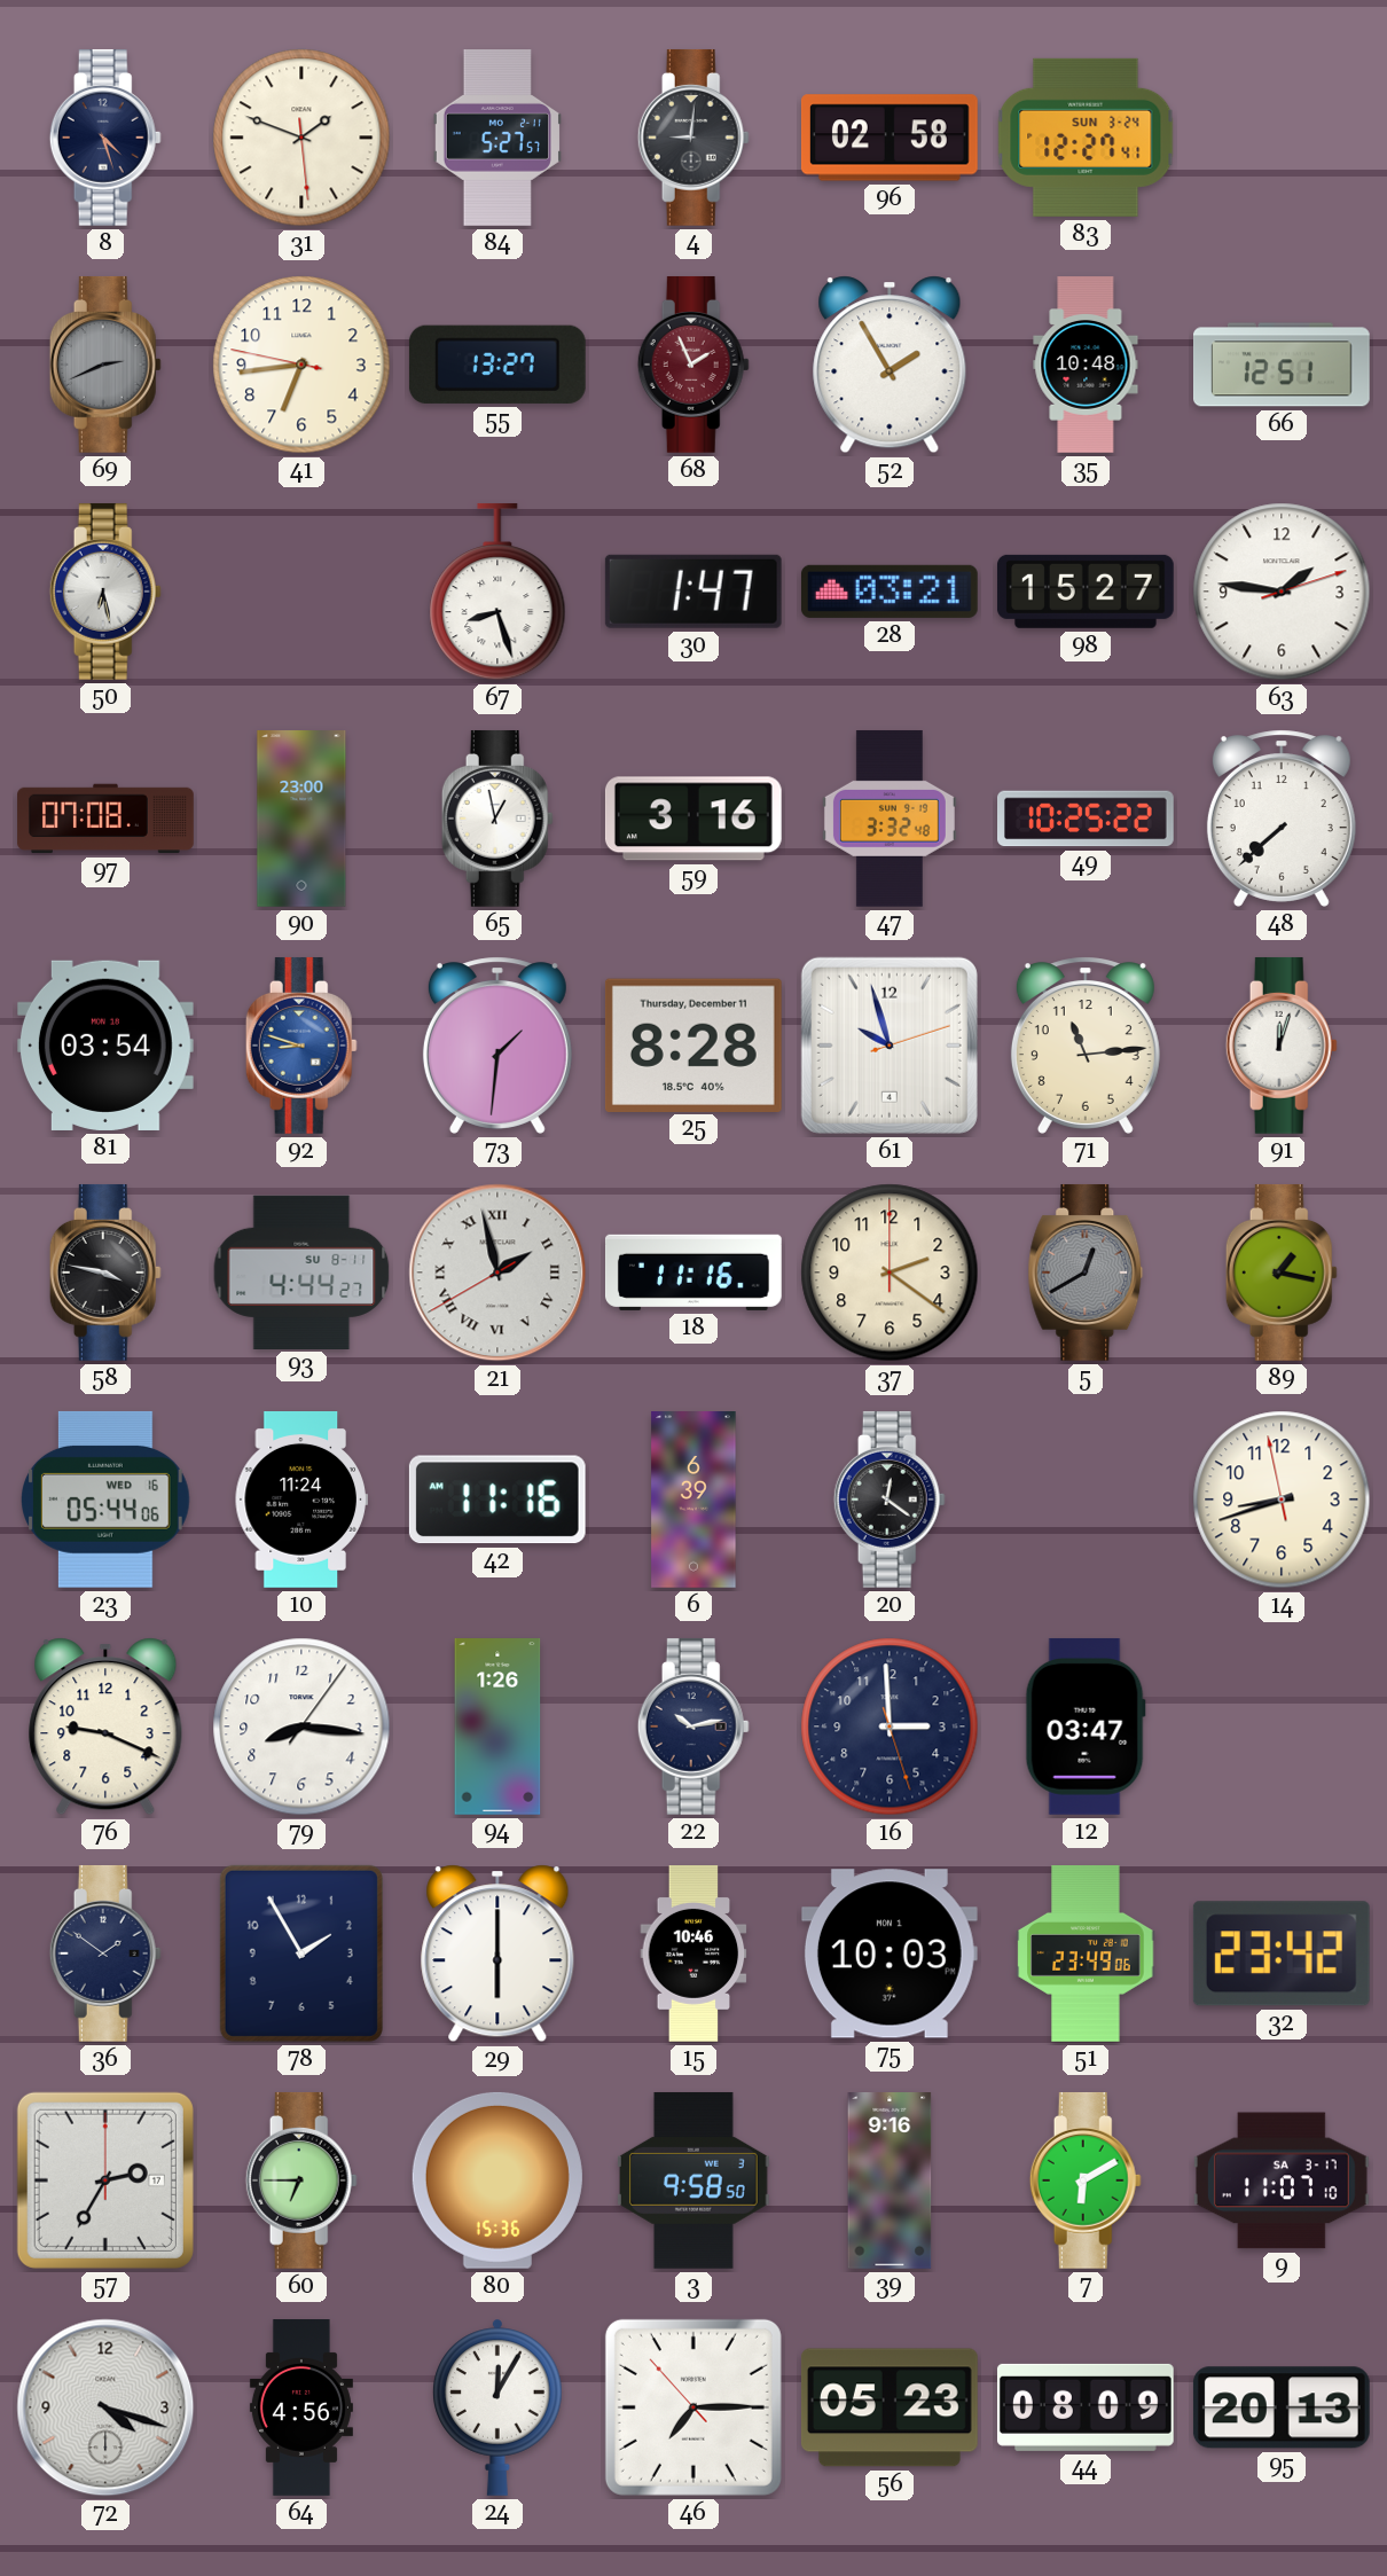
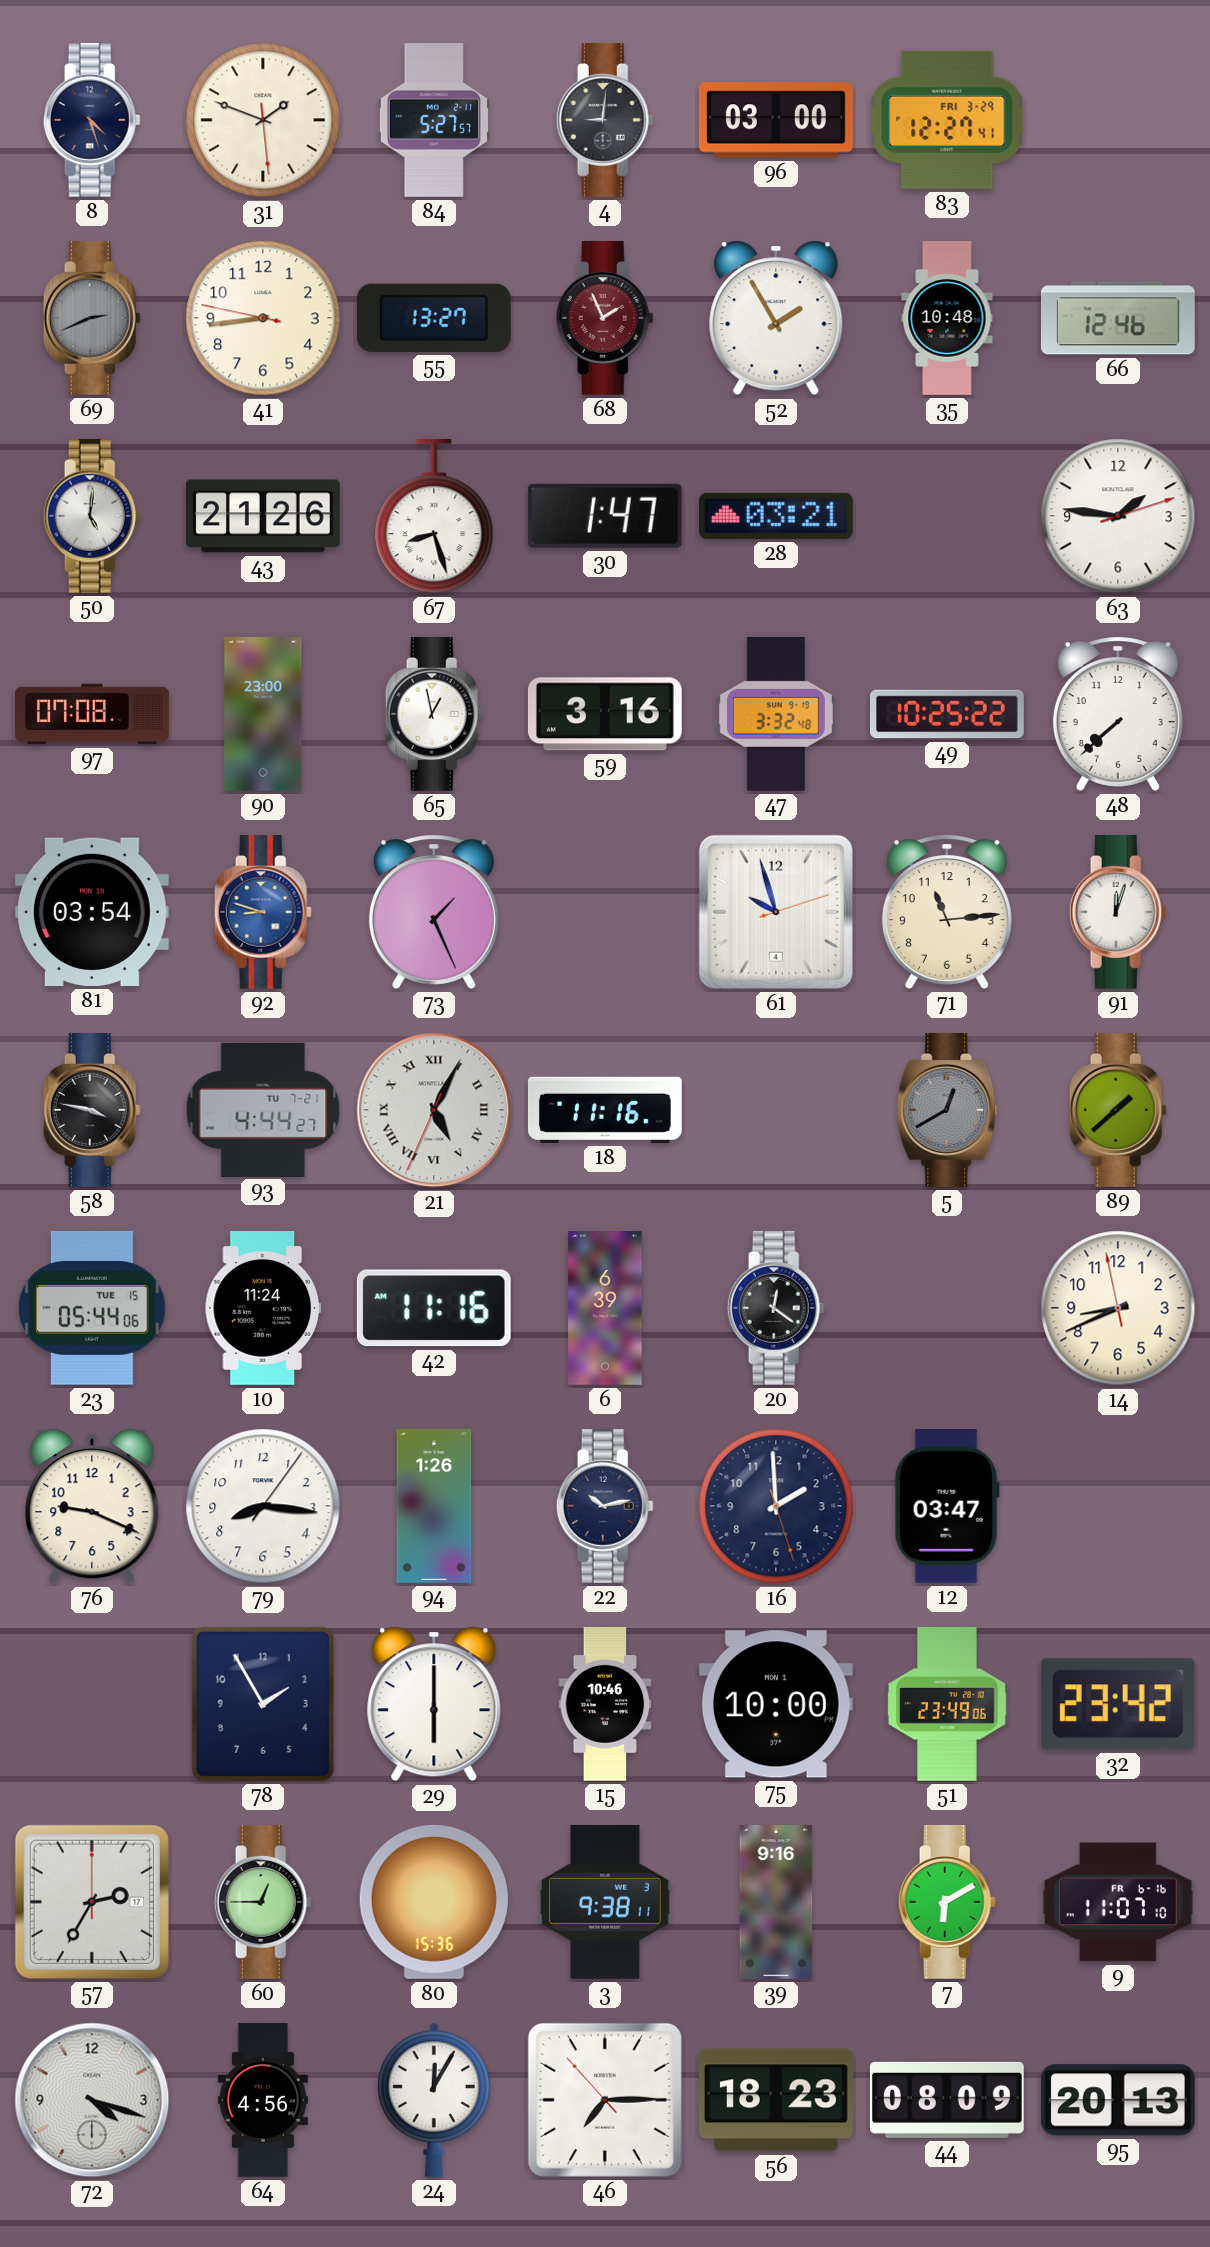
96: 02:58 -> 03:00 (776, 120)
83 date: SUN 3-24 -> FRI 3-29 (947, 120)
41: 6:43 -> 8:43 (263, 318)
66: 12:51 -> 12:46 (1119, 318)
50: 6:28 -> 5:01 (92, 516)
43: none -> 21:26 (264, 516)
98: 15:27 -> none (1086, 592)
73: 1:31 -> 1:26 (434, 912)
25: 8:28 -> none (693, 1044)
93 date: SU 8-11 -> TU 7-21 (263, 1109)
21: 1:57 -> 5:04 (434, 1110)
37: 2:21 -> none (890, 1273)
89: 1:17 -> 1:38 (1118, 1110)
23 date: WED 16 -> TUE 15 (93, 1308)
14: 8:41 -> 8:40 (1118, 1308)
16: 2:59 -> 1:59 (776, 1506)
36: 1:51 -> none (105, 1953)
75: 10:03 -> 10:00 (776, 1704)
60: 6:45 -> 12:45 (263, 1902)
3: 9:58 -> 9:38 (605, 1902)
9 date: SA 3-17 -> FR 6-16 (1118, 1902)
56: 05:23 -> 18:23 (776, 2100)
